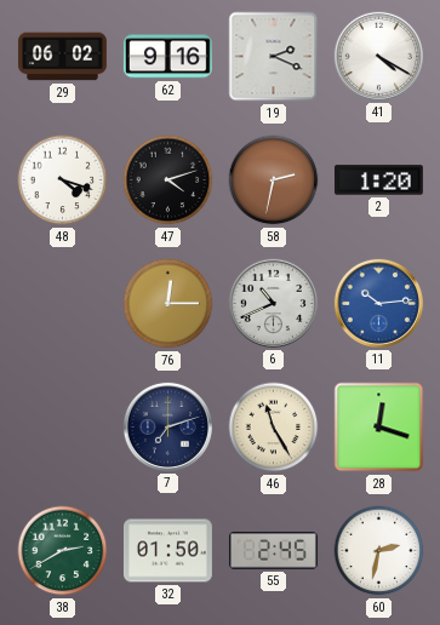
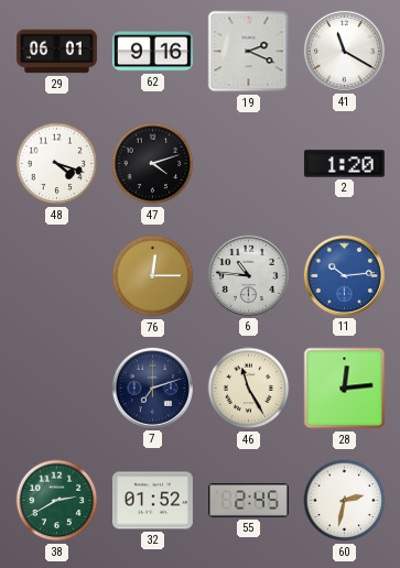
29: 06:02 -> 06:01 (56, 52)
41: 4:20 -> 11:20 (344, 51)
58: 2:32 -> none (274, 180)
6: 10:41 -> 10:46 (248, 275)
28: 12:18 -> 12:14 (345, 389)
32: 01:50 -> 01:52 (152, 501)
